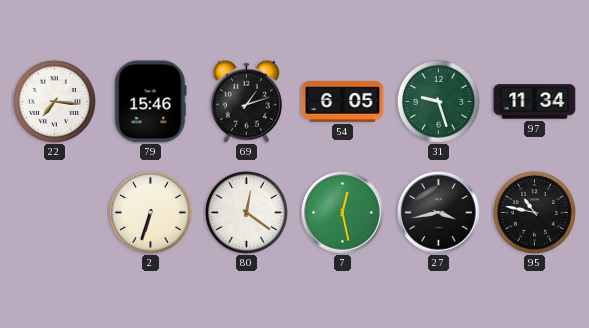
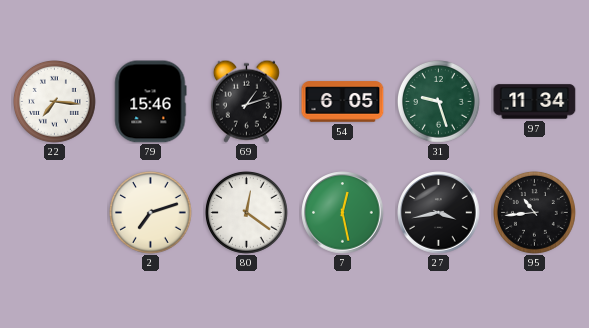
2: 6:33 -> 7:12 (151, 213)
95: 10:47 -> 10:44 (535, 213)
